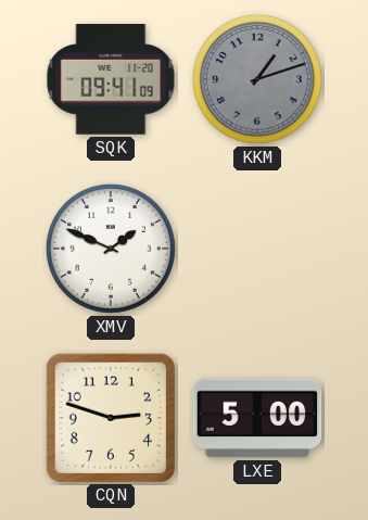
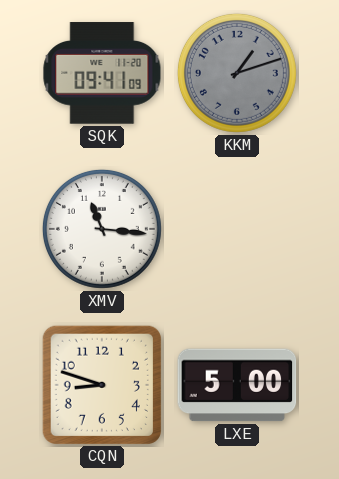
XMV: 1:49 -> 11:16 (102, 229)
CQN: 2:48 -> 8:48 (101, 384)
